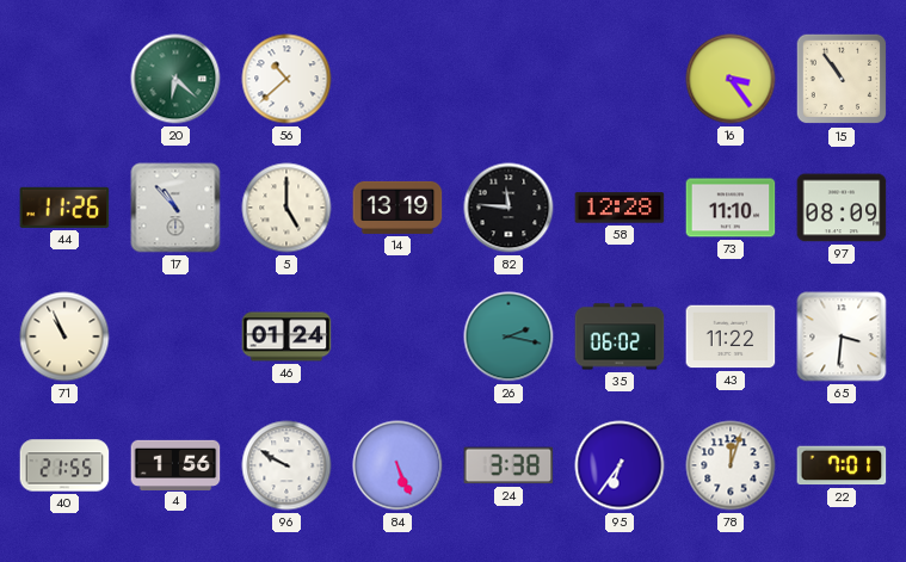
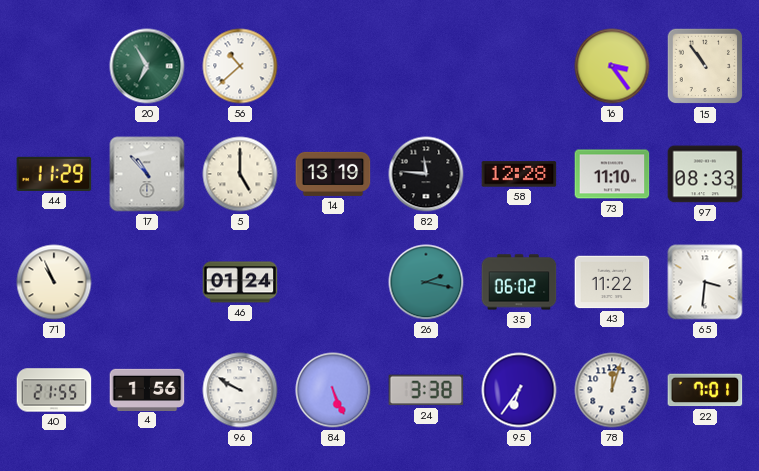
20: 6:22 -> 6:55 (147, 66)
44: 11:26 -> 11:29 (54, 174)
97: 08:09 -> 08:33 (705, 174)
